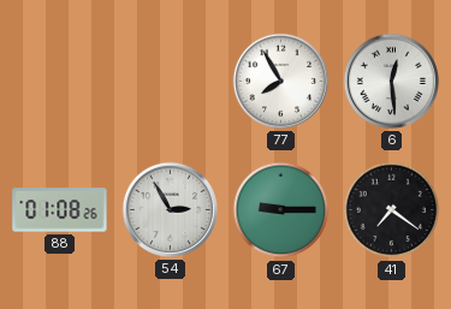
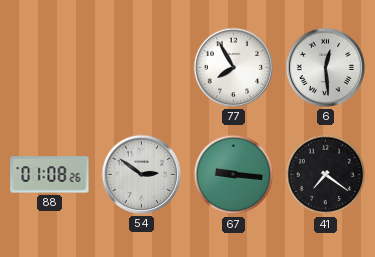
54: 2:55 -> 2:51 (141, 174)
67: 9:15 -> 9:16 (234, 175)
